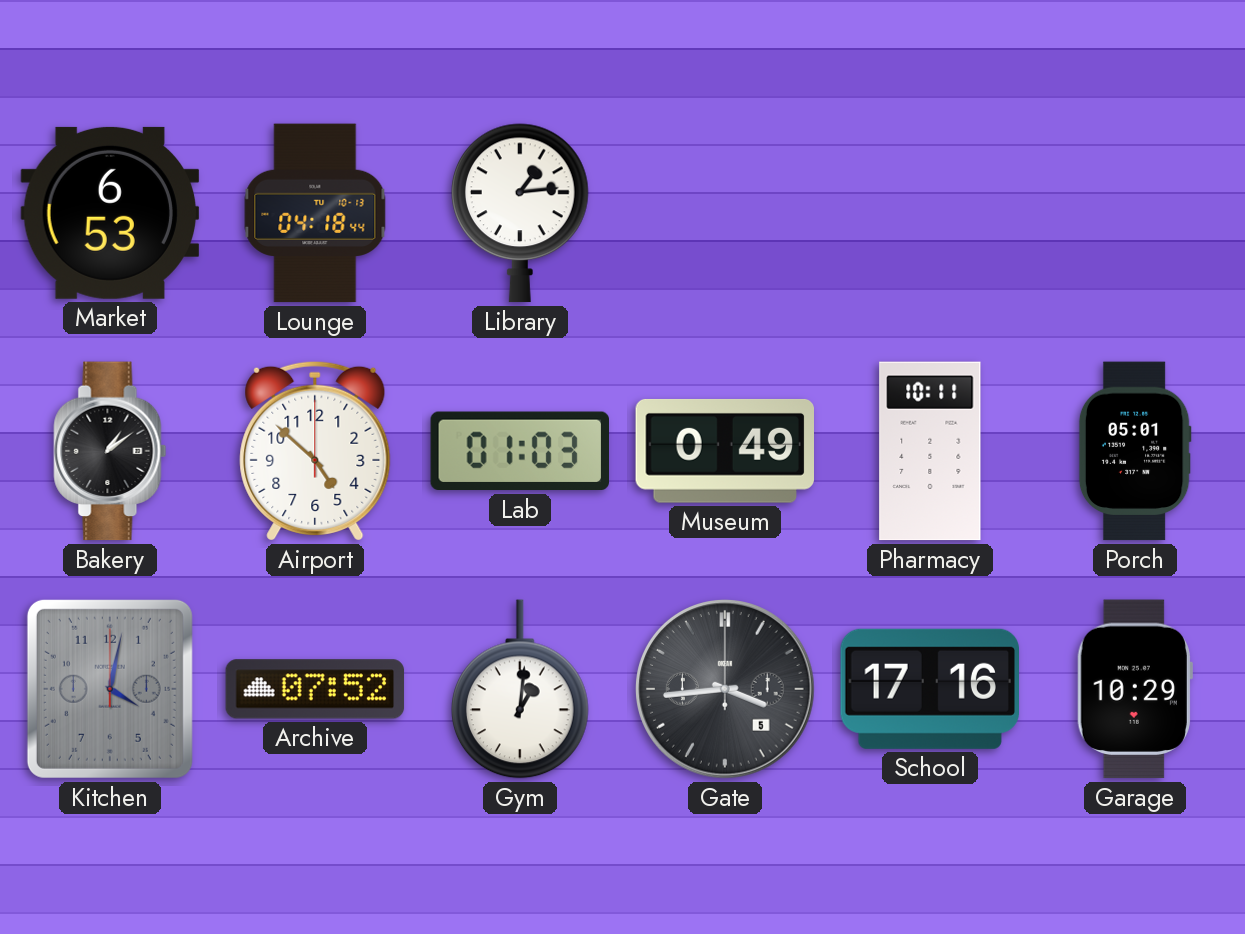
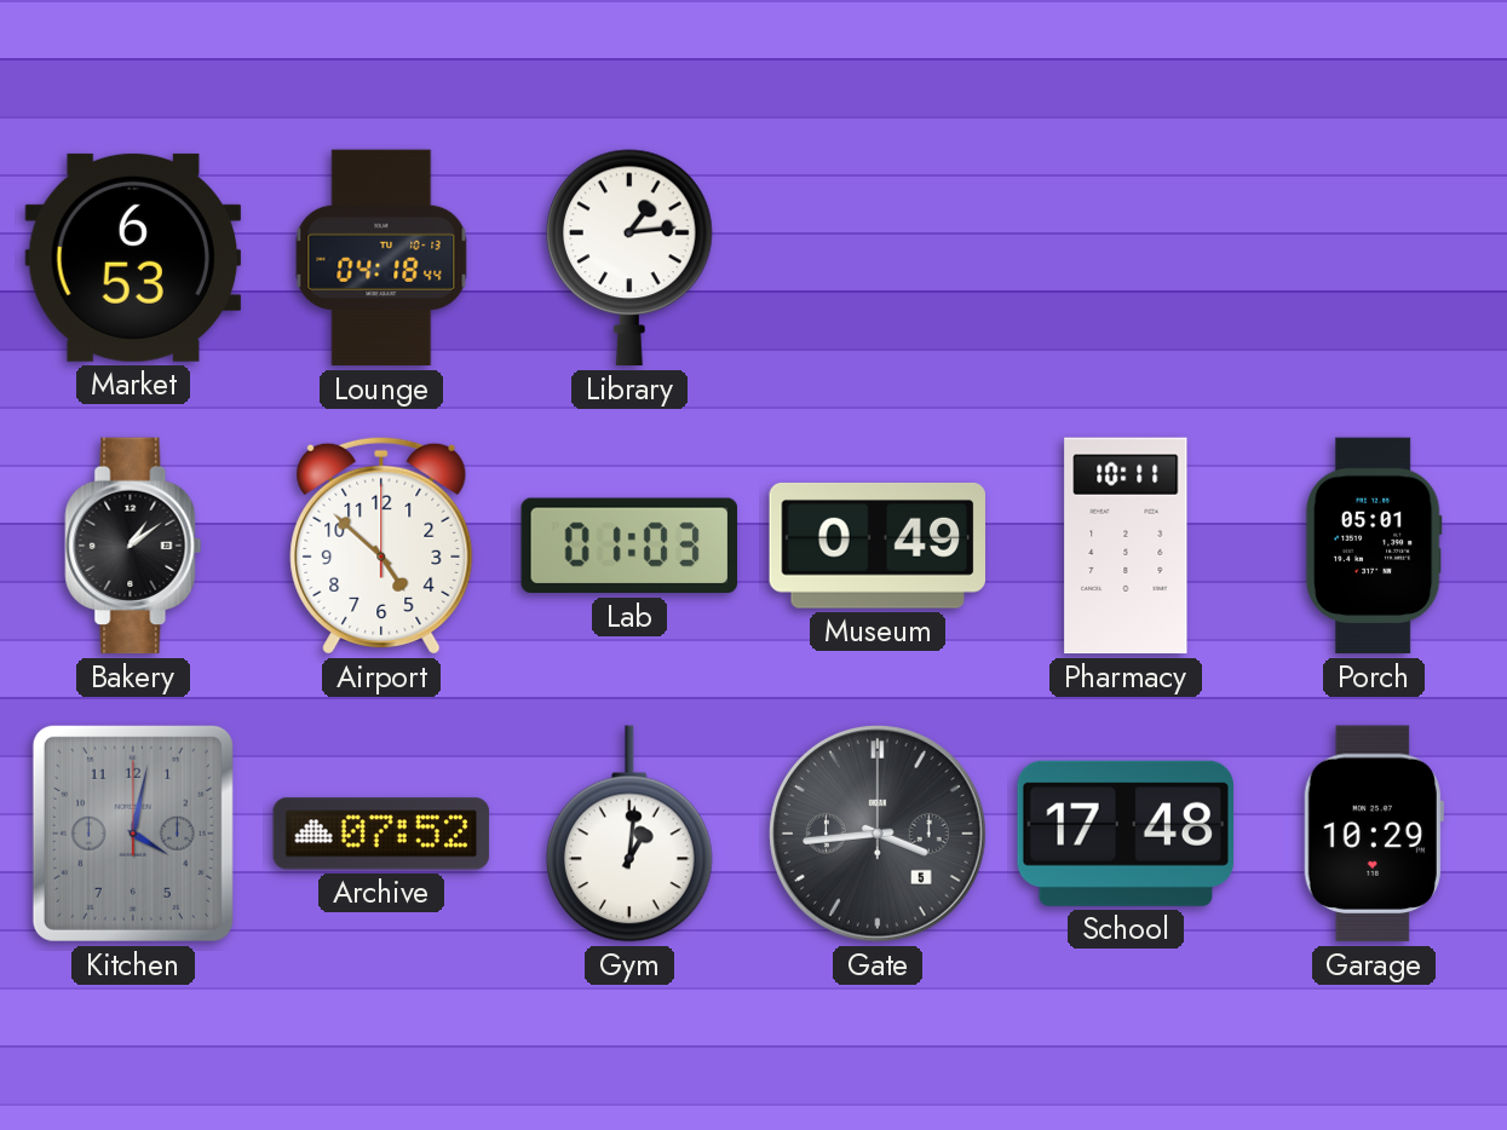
School: 17:16 -> 17:48 (1125, 834)
